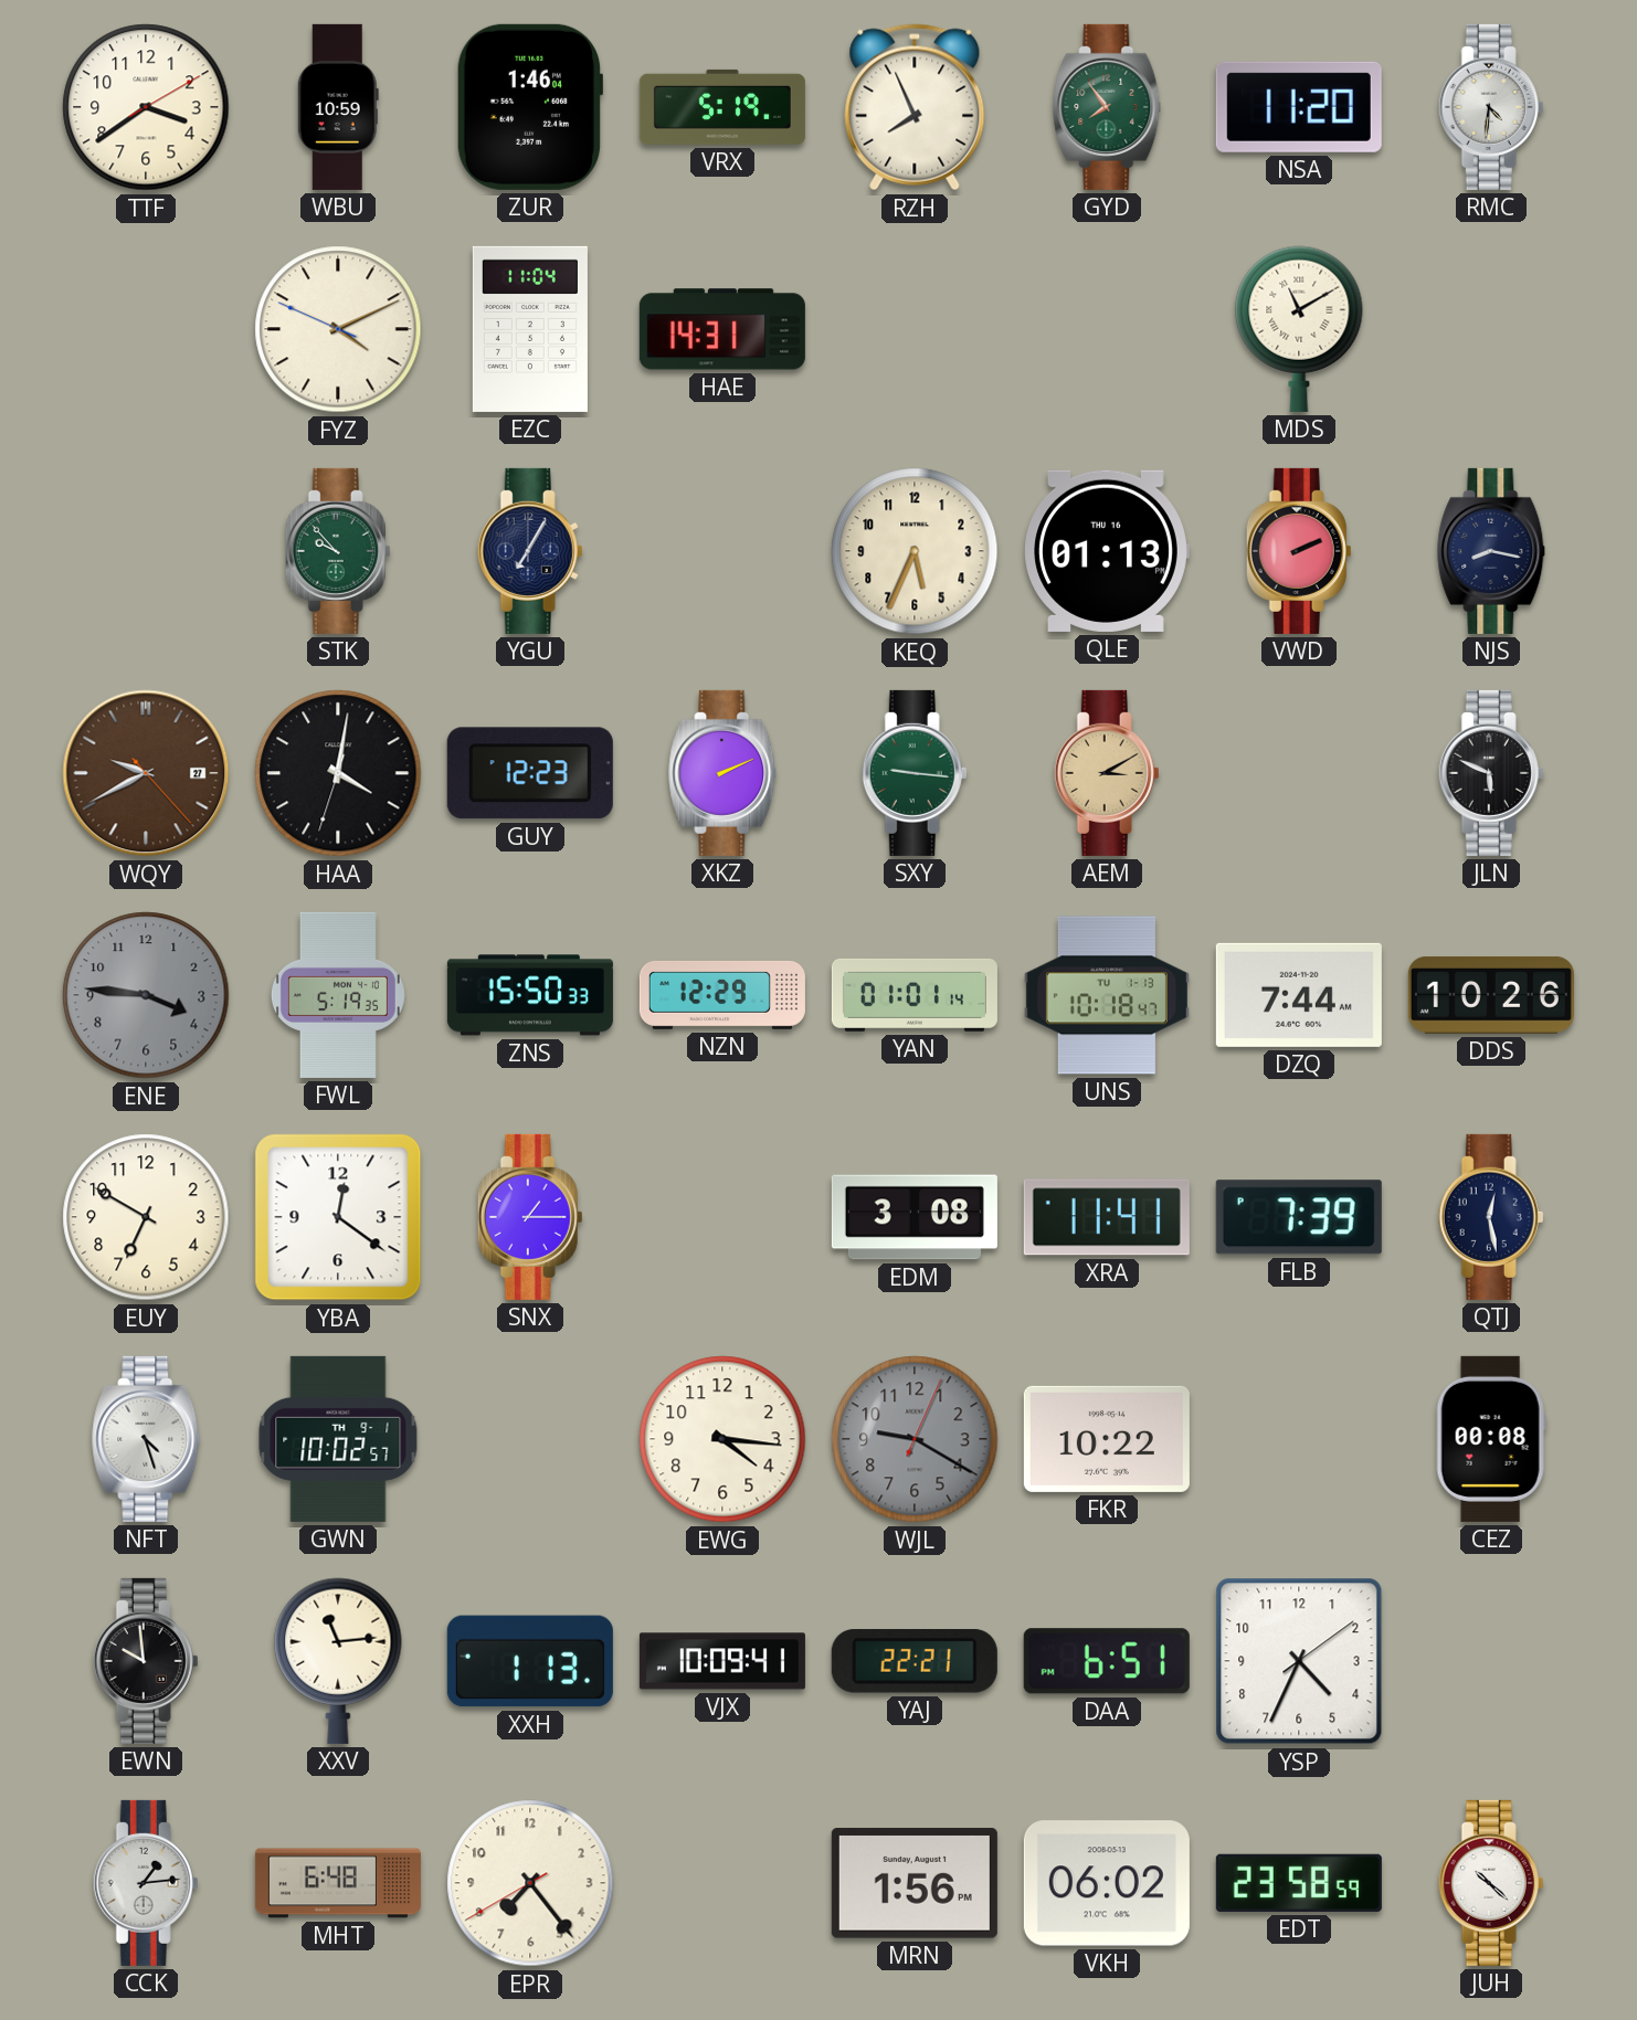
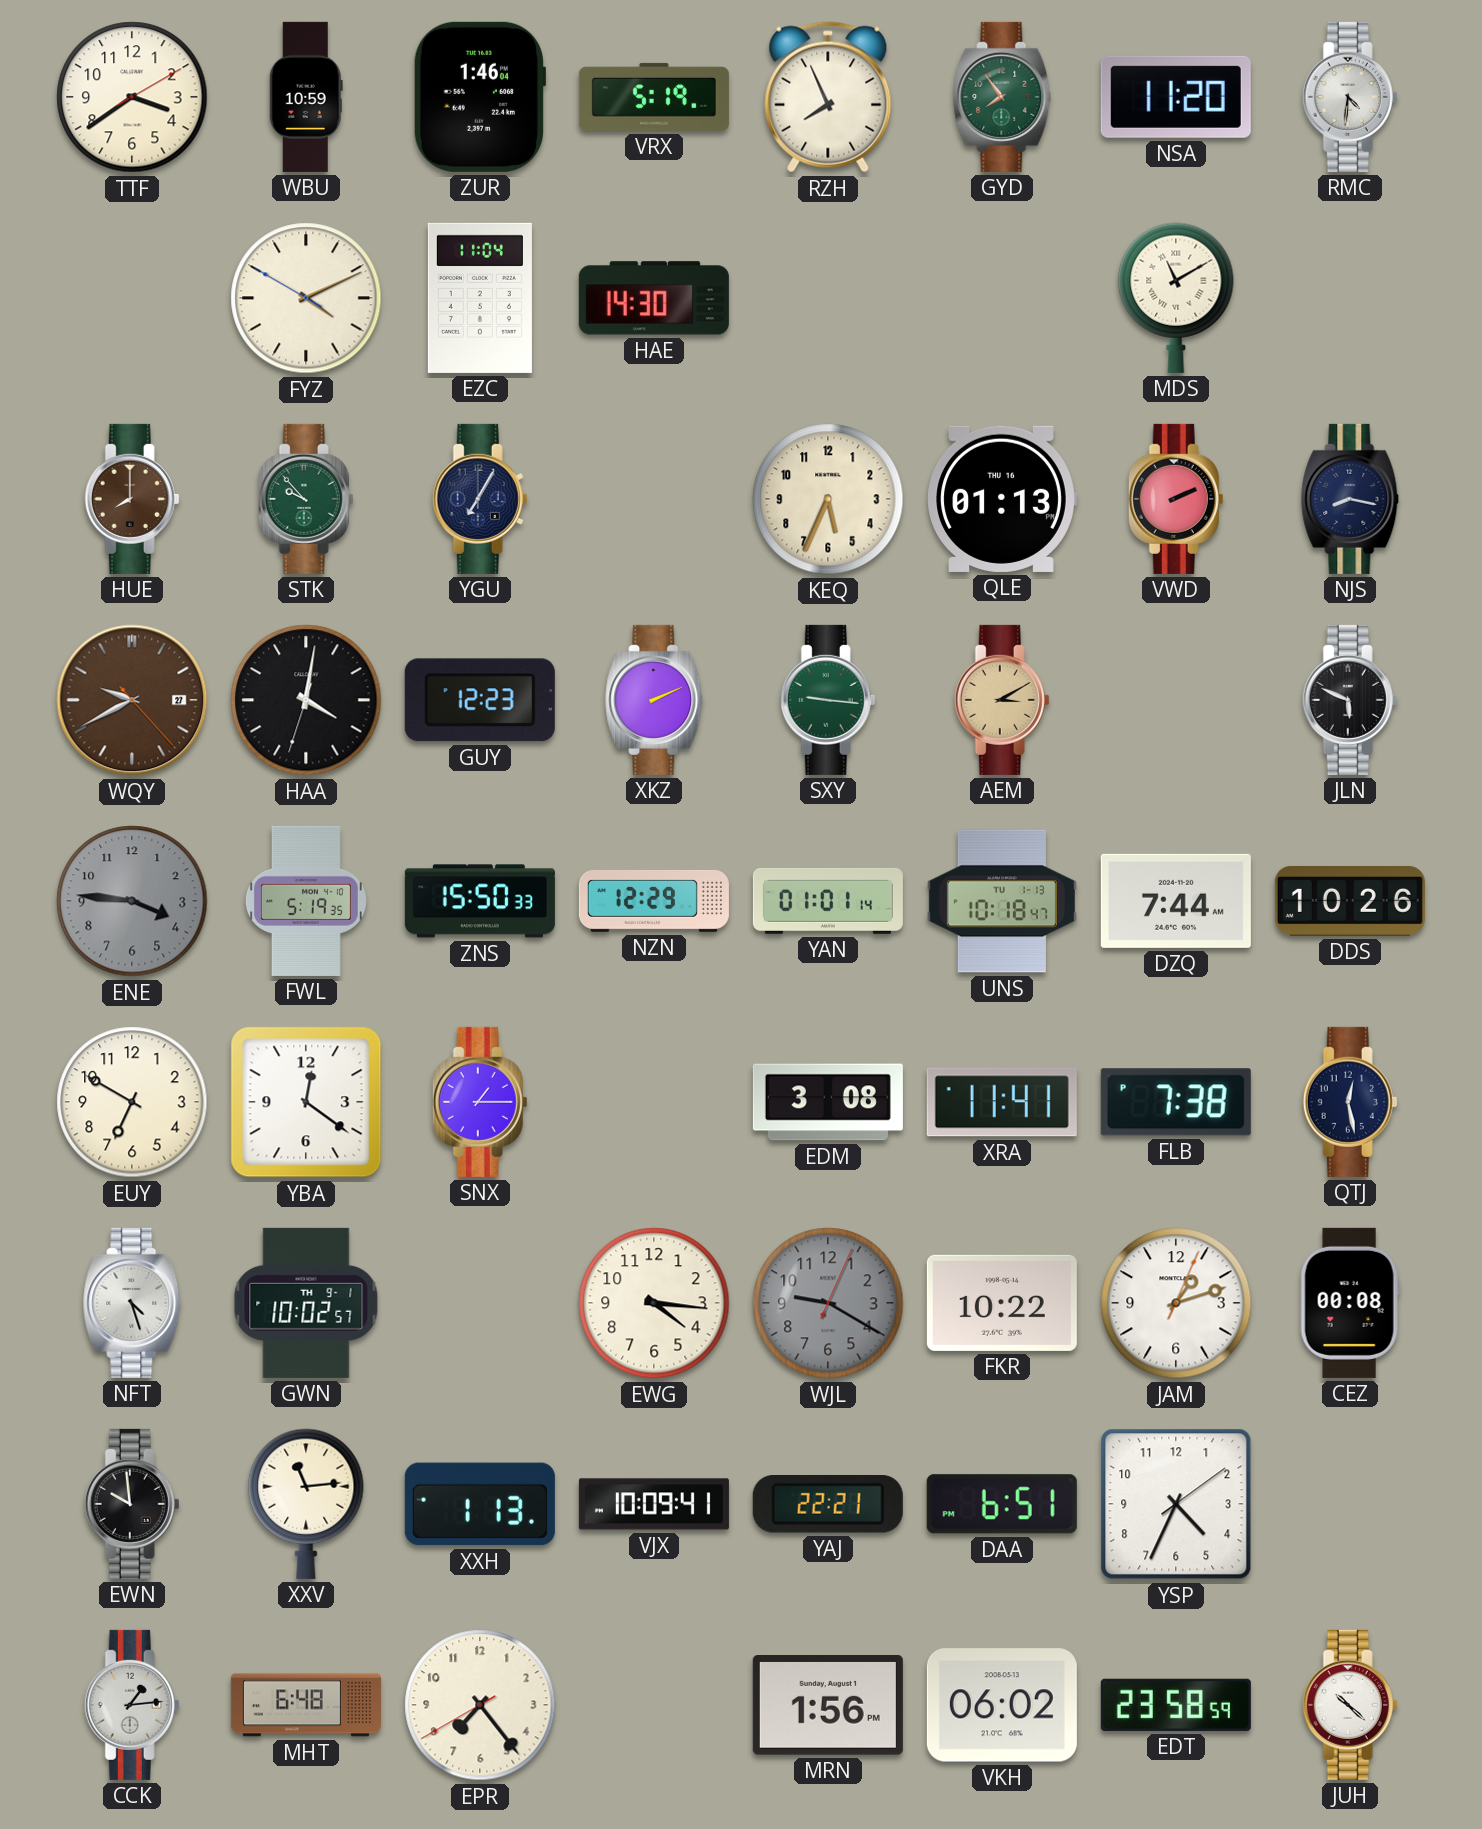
FYZ: 4:10:49 -> 4:10:50 (306, 298)
HAE: 14:31 -> 14:30 (654, 298)
HUE: none -> 8:00 (132, 499)
FLB: 7:39 -> 7:38 (1176, 1102)
JAM: none -> 1:12 (1176, 1303)
